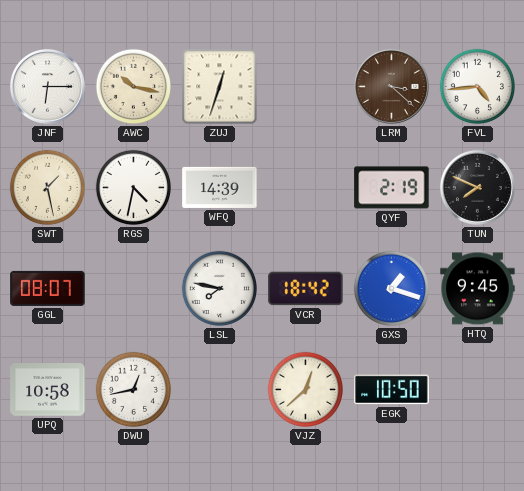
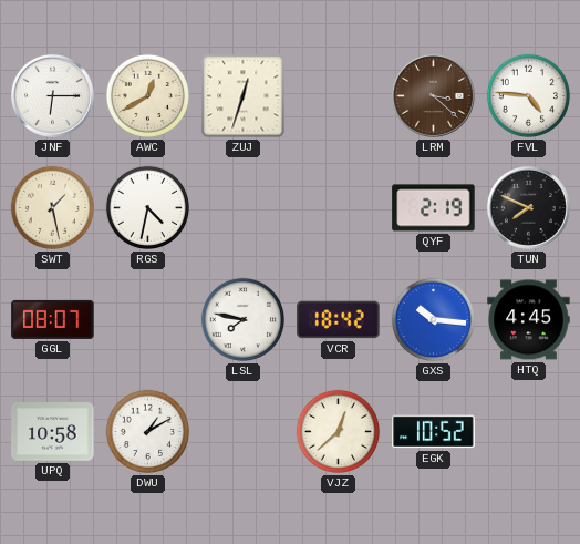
AWC: 10:17 -> 12:40 (148, 96)
FVL: 4:44 -> 4:46 (529, 96)
WFQ: 14:39 -> none (220, 187)
GXS: 1:18 -> 10:16 (434, 320)
HTQ: 9:45 -> 4:45 (529, 320)
DWU: 12:43 -> 1:10 (148, 432)
EGK: 10:50 -> 10:52 (434, 432)
